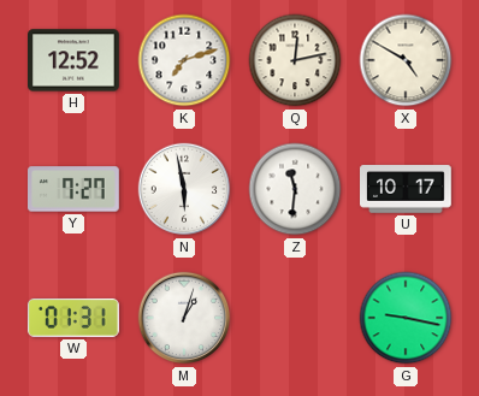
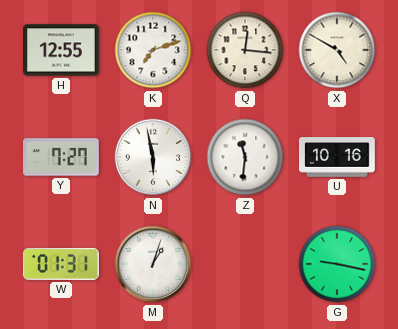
H: 12:52 -> 12:55 (62, 50)
Q: 12:13 -> 12:16 (245, 50)
U: 10:17 -> 10:16 (338, 157)
